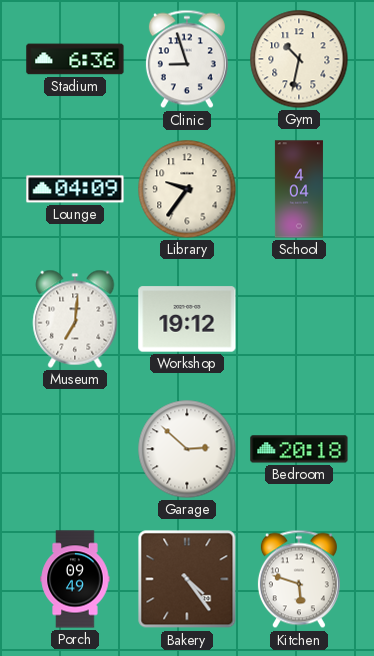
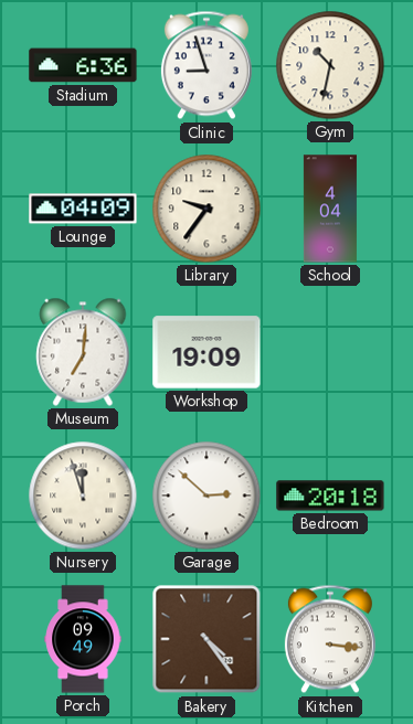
Workshop: 19:12 -> 19:09 (206, 352)
Nursery: none -> 11:57 (83, 496)
Kitchen: 5:48 -> 3:16 (330, 639)
